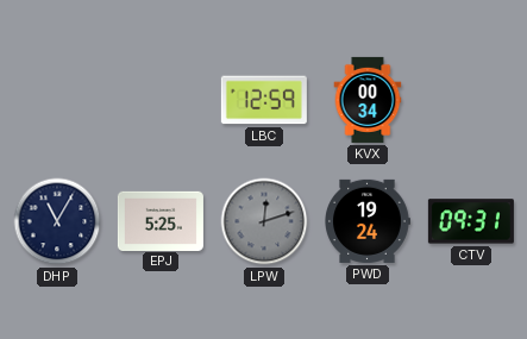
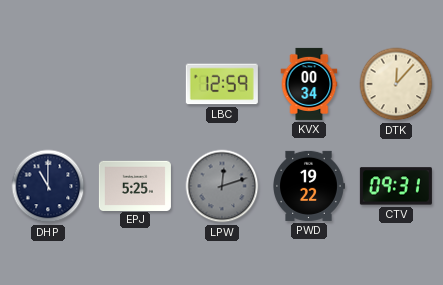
DTK: none -> 12:07 (396, 84)
DHP: 11:05 -> 11:00 (48, 186)
PWD: 19:24 -> 19:22 (309, 186)
